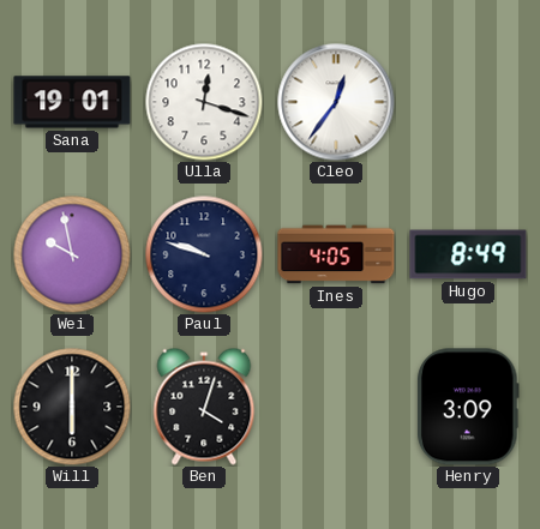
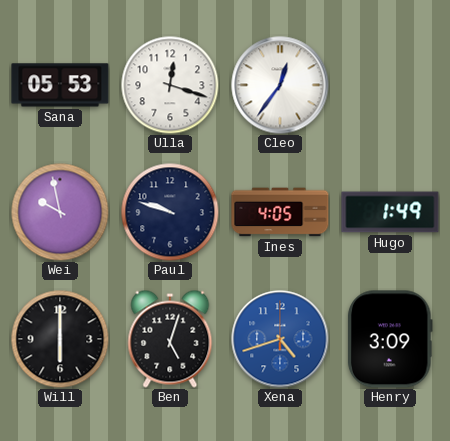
Sana: 19:01 -> 05:53 (60, 85)
Hugo: 8:49 -> 1:49 (390, 212)
Ben: 4:03 -> 5:03 (170, 339)
Xena: none -> 4:42 (280, 339)
